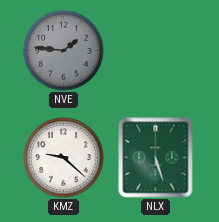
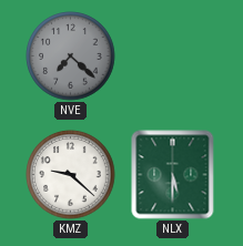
NVE: 1:46 -> 7:22 (71, 57)
NLX: 5:27 -> 5:30 (173, 175)
